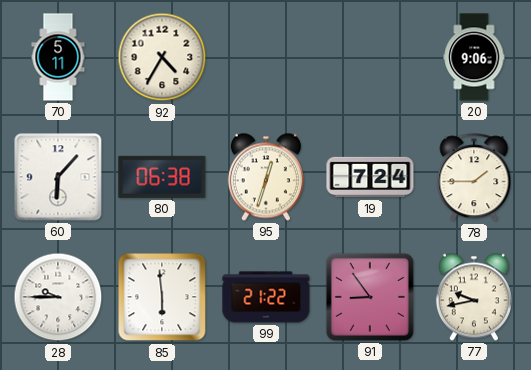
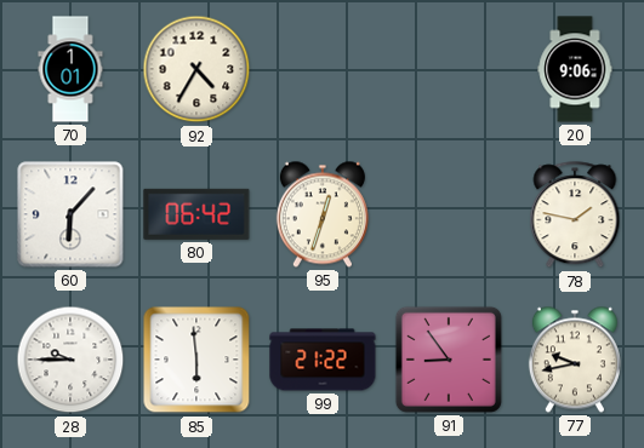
70: 5:11 -> 1:01 (70, 69)
80: 06:38 -> 06:42 (196, 214)
19: 7:24 -> none (370, 177)
78: 1:45 -> 1:47 (575, 216)
